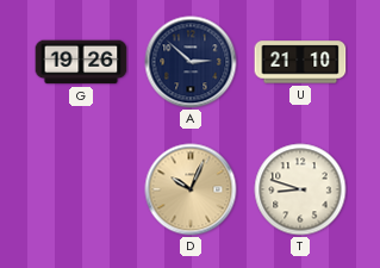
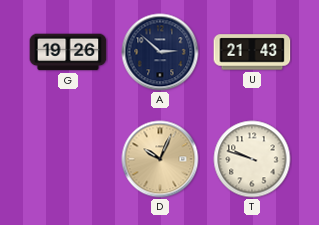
U: 21:10 -> 21:43 (252, 52)
T: 8:48 -> 9:48 (252, 159)
